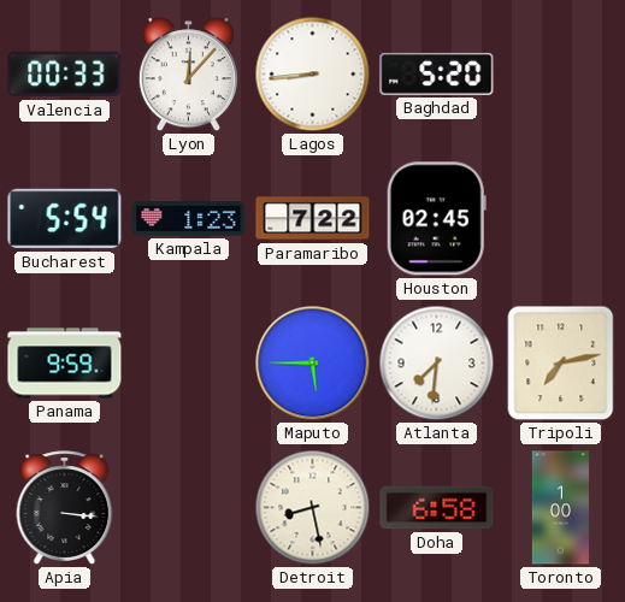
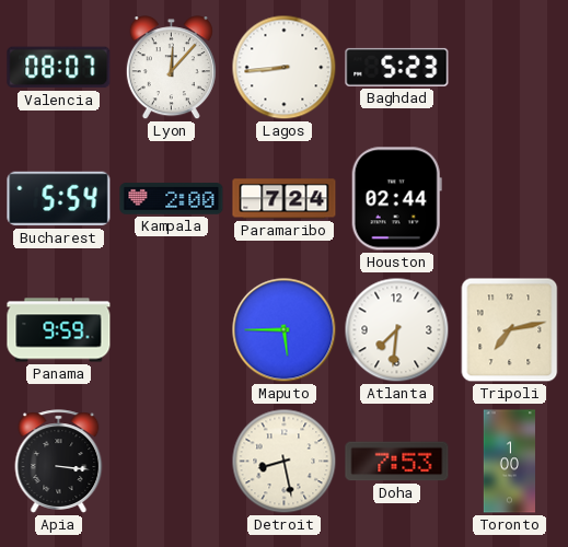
Valencia: 00:33 -> 08:07 (59, 68)
Baghdad: 5:20 -> 5:23 (397, 67)
Kampala: 1:23 -> 2:00 (172, 199)
Paramaribo: 7:22 -> 7:24 (285, 199)
Houston: 02:45 -> 02:44 (396, 199)
Doha: 6:58 -> 7:53 (397, 462)
